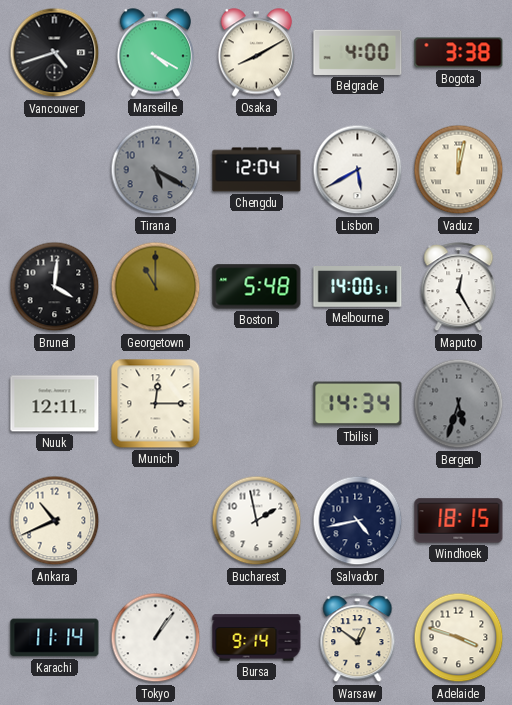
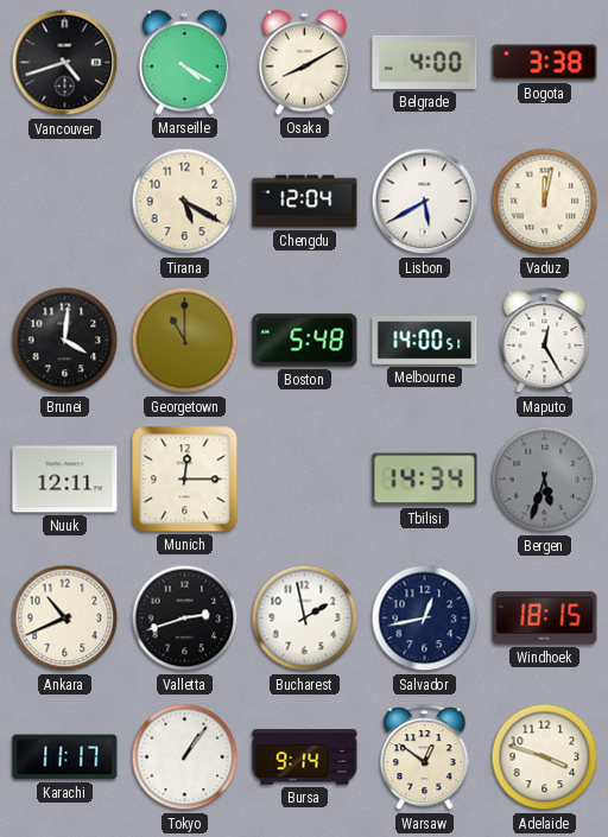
Tirana dial: grey -> cream (185, 202)
Valletta: none -> 2:42 (185, 619)
Salvador: 4:43 -> 12:43 (425, 619)
Karachi: 11:14 -> 11:17 (65, 757)
